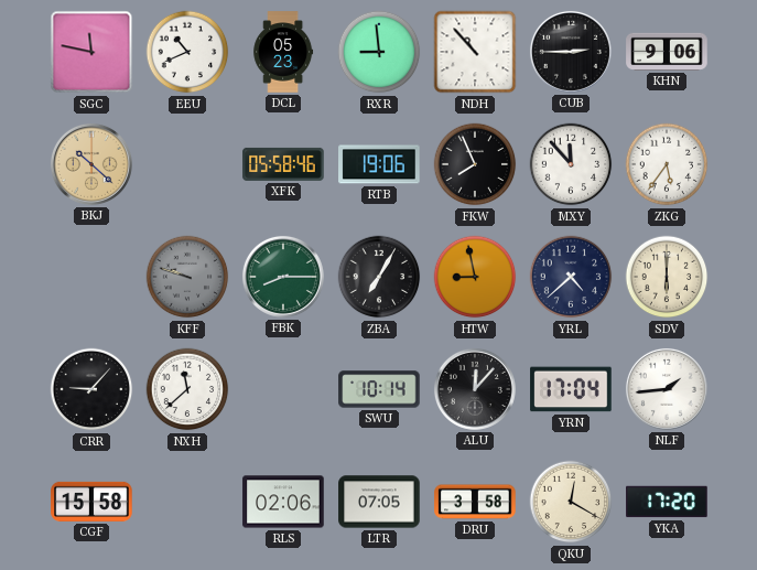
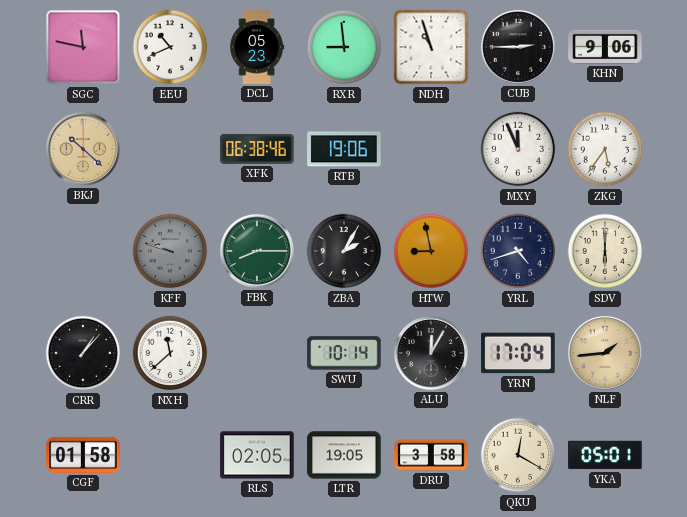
NDH: 10:53 -> 10:57 (431, 47)
XFK: 05:58 -> 06:38 (257, 149)
FKW: 7:56 -> none (475, 164)
MXY: 11:53 -> 11:56 (518, 149)
ZBA: 7:05 -> 2:05 (344, 251)
YRL: 4:38 -> 4:42 (518, 251)
CRR: 9:07 -> 1:07 (83, 353)
ALU: 12:07 -> 12:05 (431, 353)
NLF dial: white -> champagne (605, 353)
CGF: 15:58 -> 01:58 (83, 455)
RLS: 02:06 -> 02:05 (257, 455)
LTR: 07:05 -> 19:05 (344, 455)
YKA: 17:20 -> 05:01 (605, 455)
